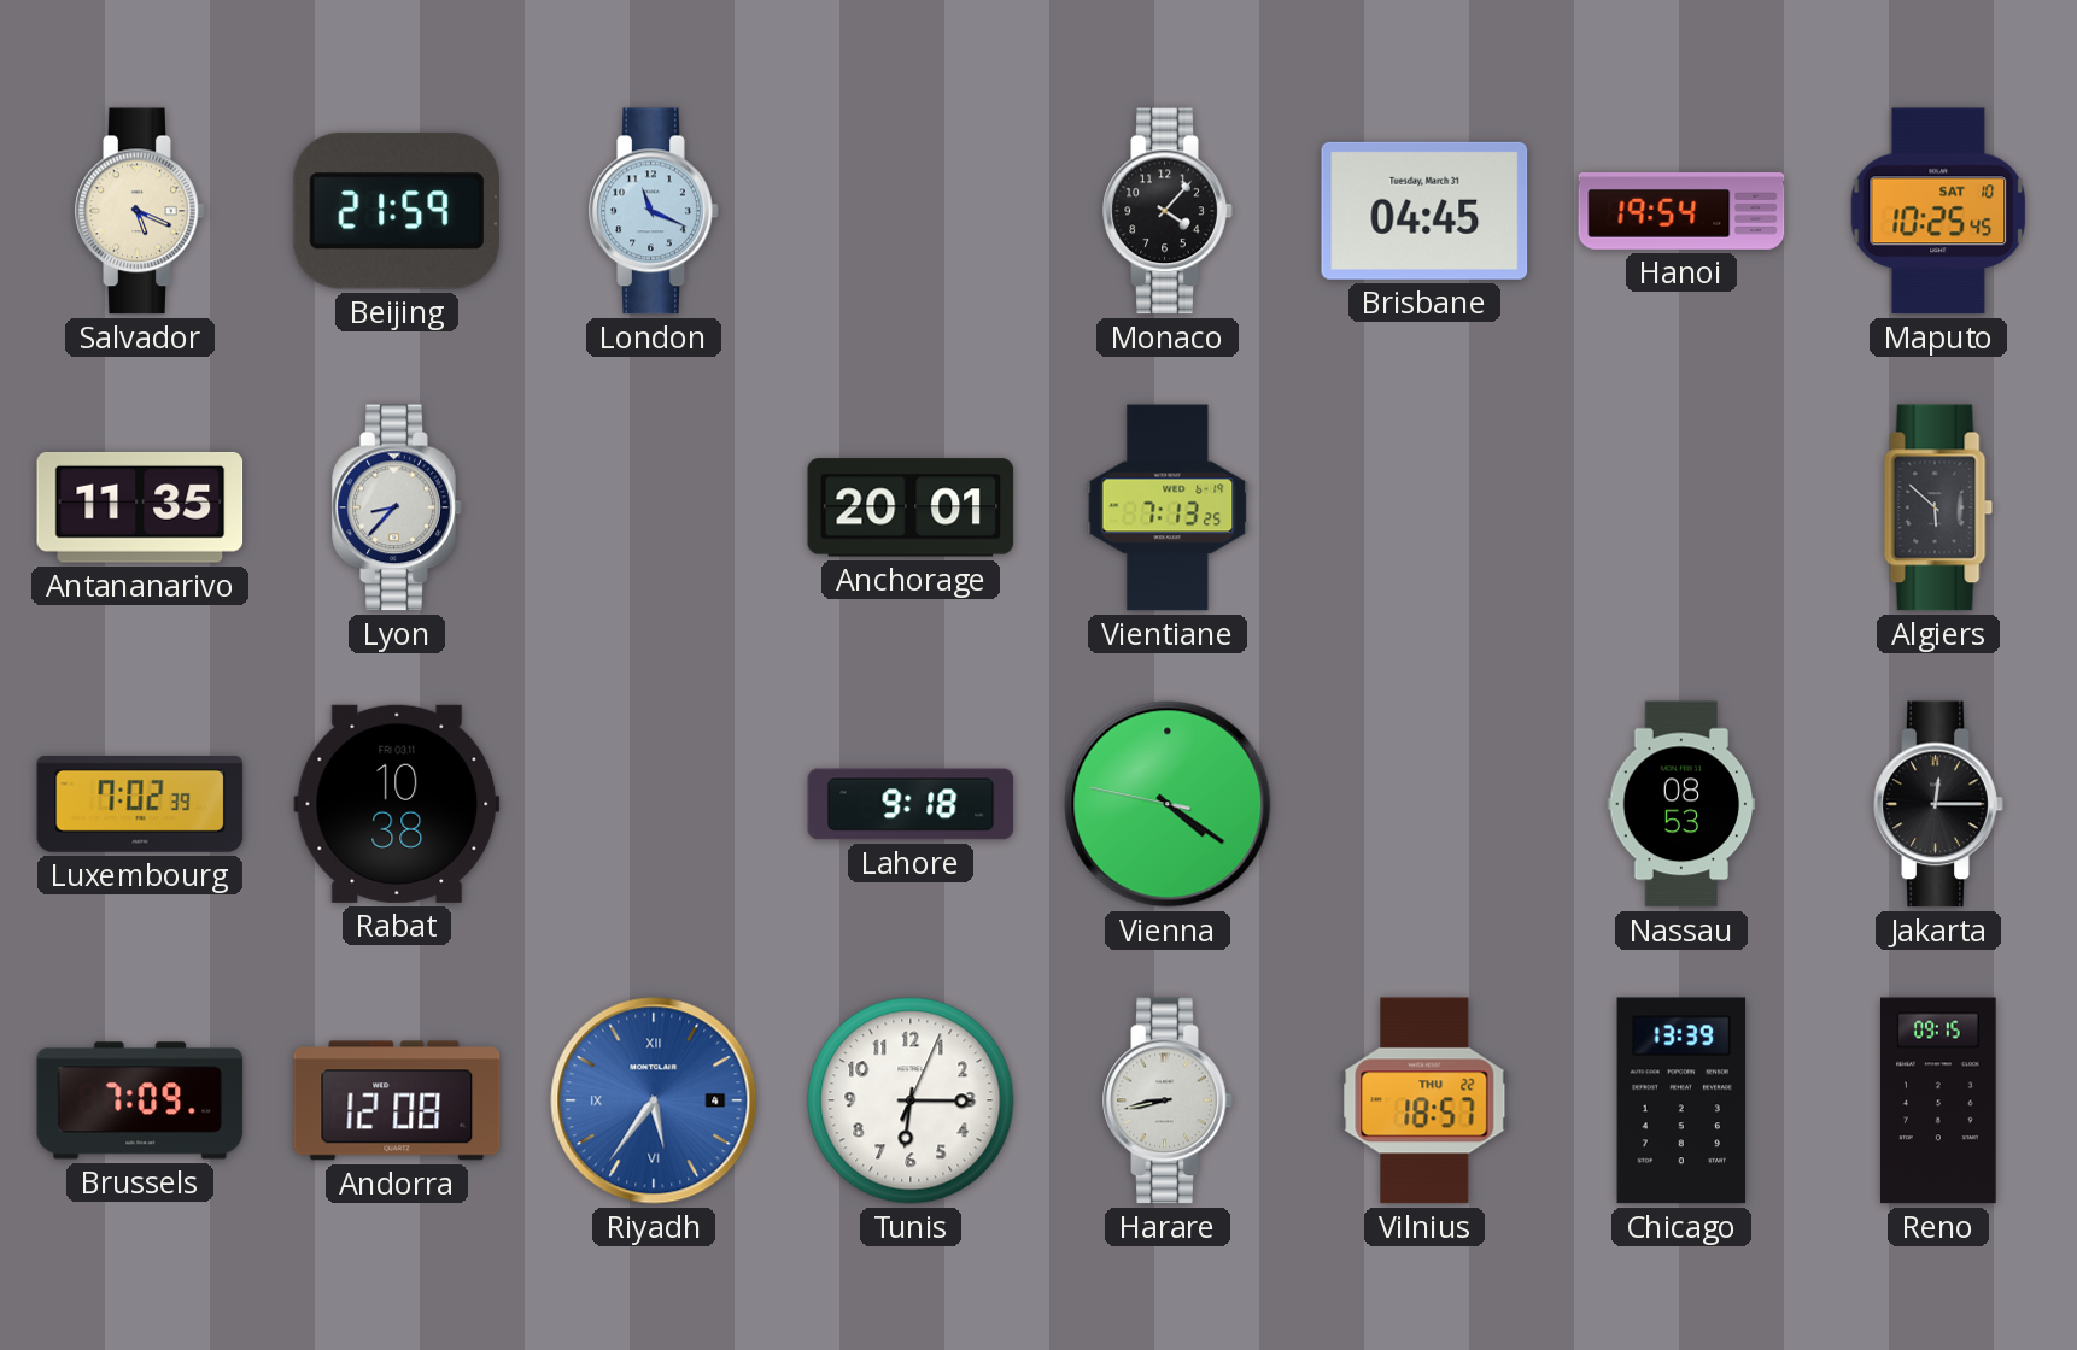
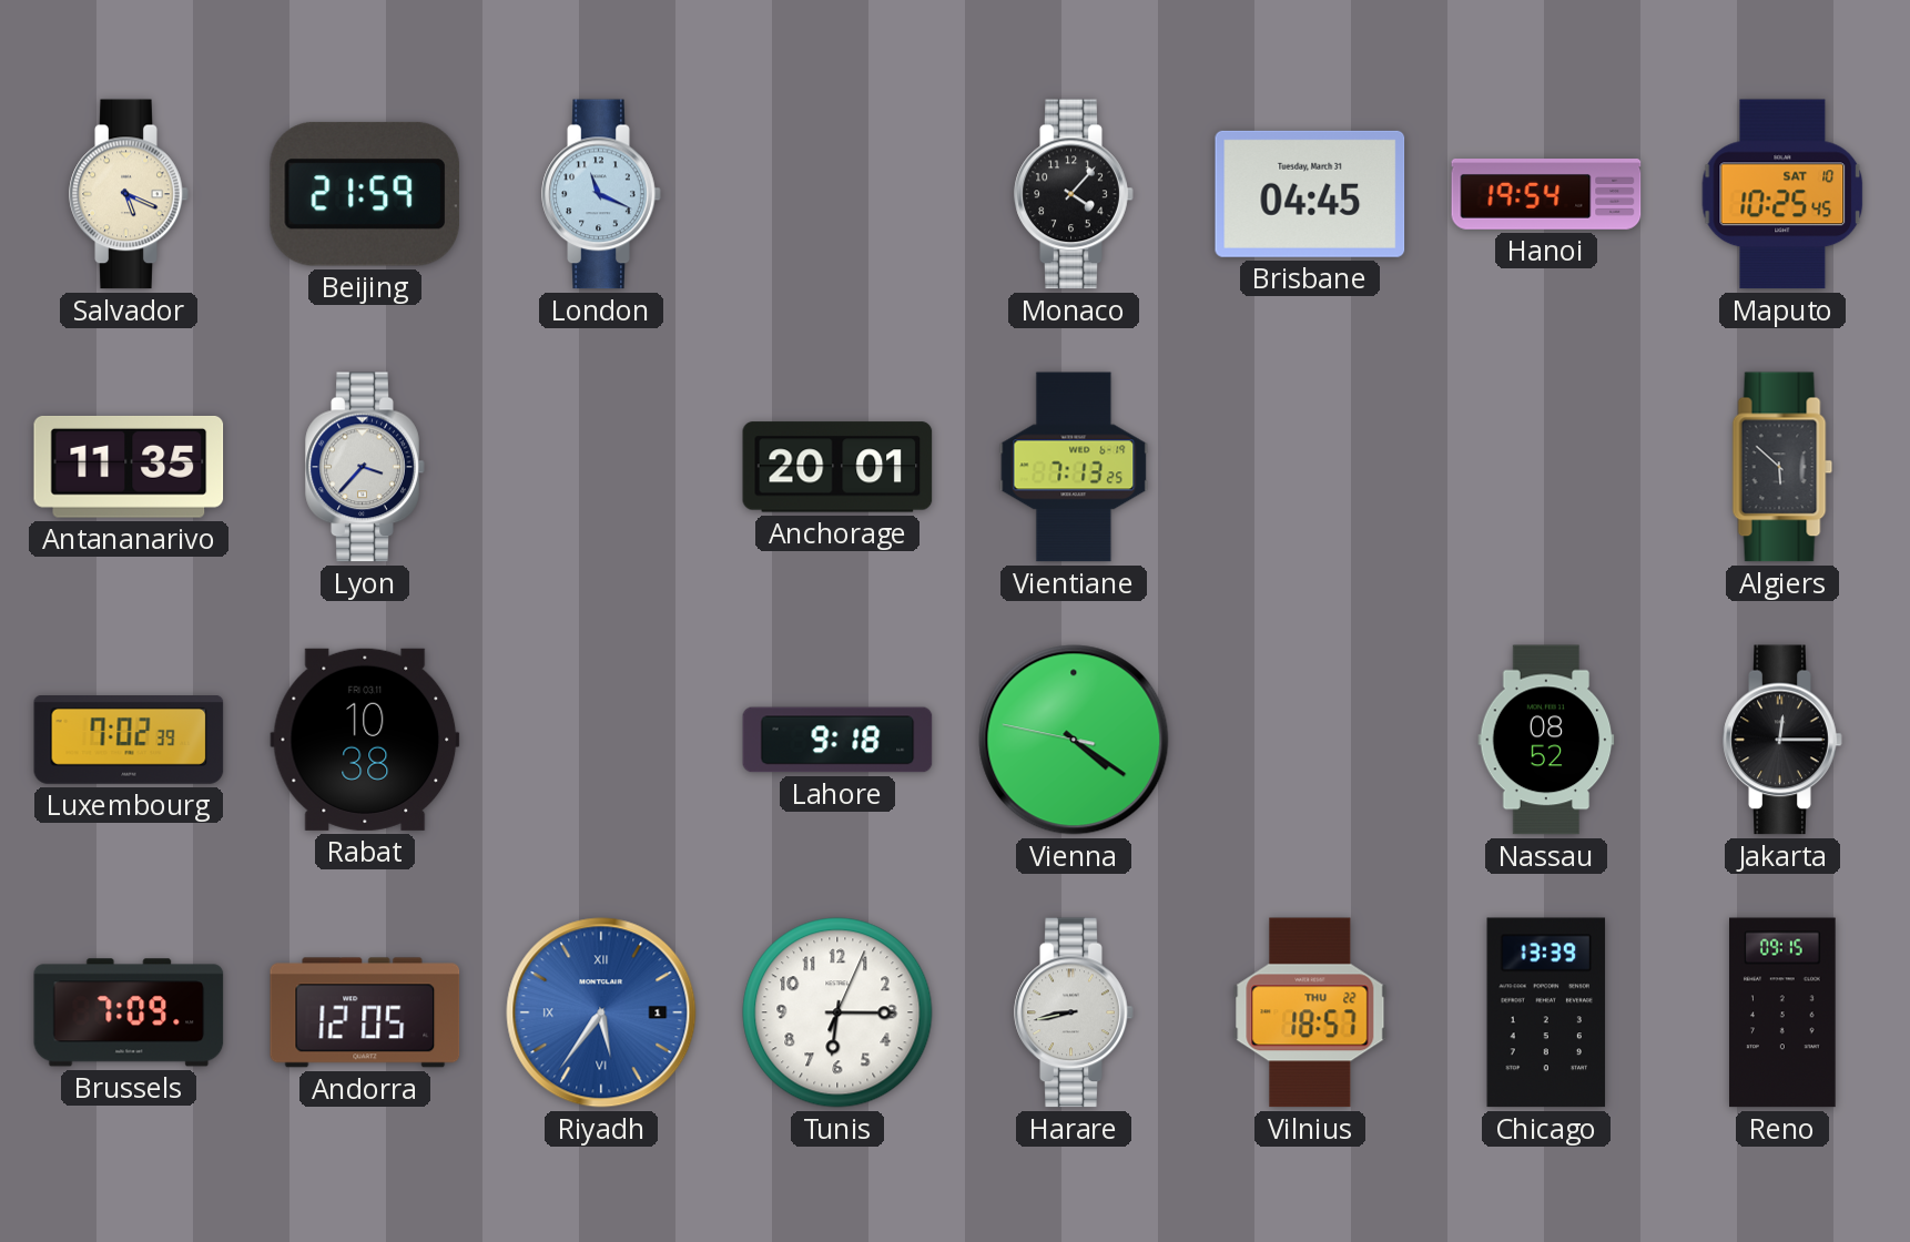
Lyon: 8:37 -> 3:37 (365, 467)
Nassau: 08:53 -> 08:52 (1546, 740)
Andorra: 12:08 -> 12:05 (365, 1012)
Riyadh date: 4 -> 1 (601, 1012)
